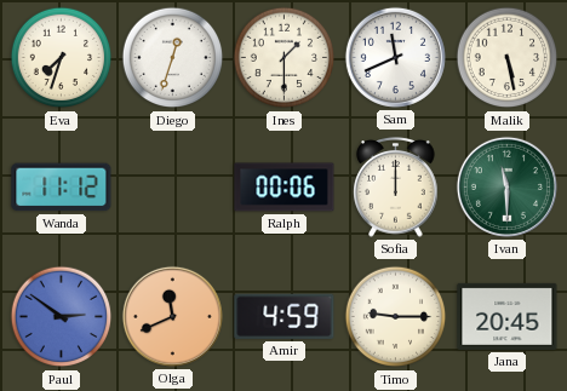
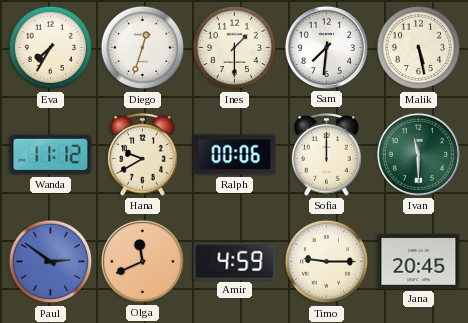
Eva: 7:33 -> 7:35 (51, 48)
Sam: 11:41 -> 7:31 (326, 47)
Hana: none -> 9:40 (143, 155)
